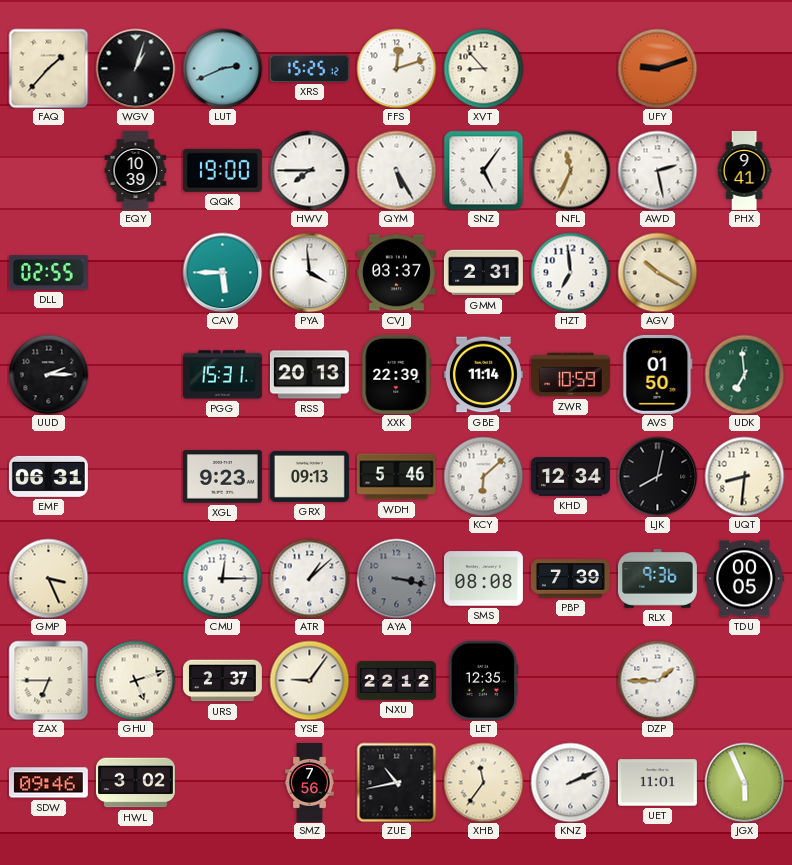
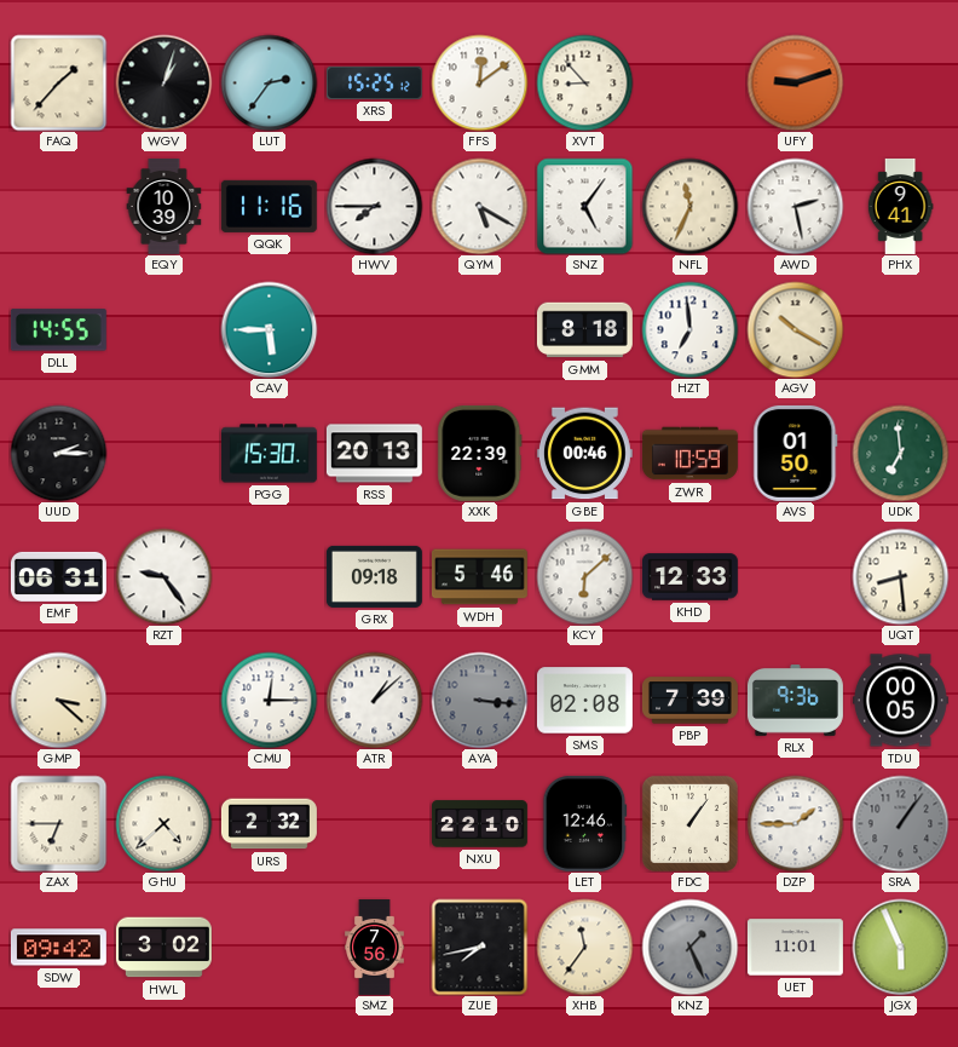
LUT: 2:41 -> 2:36 (269, 82)
FFS: 12:12 -> 12:09 (479, 82)
QQK: 19:00 -> 11:16 (269, 206)
QYM: 5:25 -> 5:20 (479, 206)
DLL: 02:55 -> 14:55 (58, 330)
PYA: 3:59 -> none (309, 272)
CVJ: 03:37 -> none (396, 273)
GMM: 2:31 -> 8:18 (584, 330)
PGG: 15:31 -> 15:30 (269, 454)
GBE: 11:14 -> 00:46 (584, 454)
RZT: none -> 9:24 (163, 576)
XGL: 9:23 -> none (222, 477)
GRX: 09:13 -> 09:18 (374, 576)
KHD: 12:34 -> 12:33 (689, 577)
LJK: 8:02 -> none (657, 476)
UQT: 8:31 -> 8:29 (900, 576)
GMP: 3:26 -> 3:22 (58, 700)
AYA: 3:17 -> 3:16 (479, 700)
SMS: 08:08 -> 02:08 (584, 701)
GHU: 5:12 -> 4:38 (163, 823)
URS: 2:37 -> 2:32 (269, 824)
YSE: 9:06 -> none (309, 680)
NXU: 22:12 -> 22:10 (479, 824)
LET: 12:35 -> 12:46 (585, 823)
FDC: none -> 1:06 (689, 823)
SRA: none -> 1:06 (900, 823)
SDW: 09:46 -> 09:42 (58, 948)
ZUE: 10:43 -> 7:43 (479, 947)
KNZ: 2:11 -> 1:26 (689, 947)
KNZ dial: white -> grey (689, 947)
